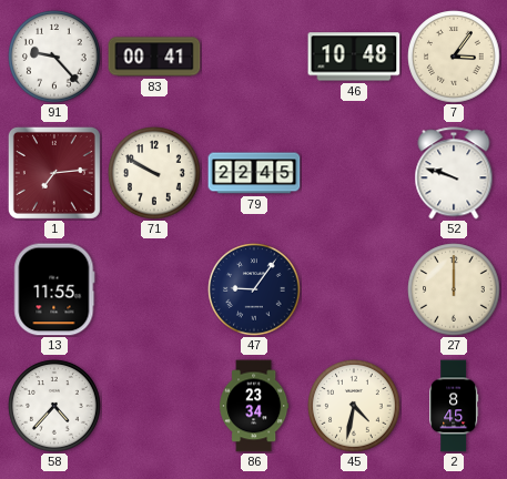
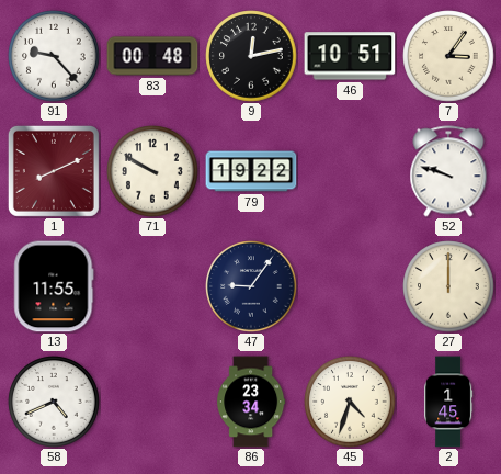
83: 00:41 -> 00:48 (152, 56)
9: none -> 12:13 (251, 56)
46: 10:48 -> 10:51 (350, 56)
1: 7:14 -> 8:11 (54, 171)
79: 22:45 -> 19:22 (251, 171)
58: 4:37 -> 4:41 (54, 402)
45: 4:32 -> 4:33 (350, 402)
2: 8:45 -> 1:45 (448, 402)
